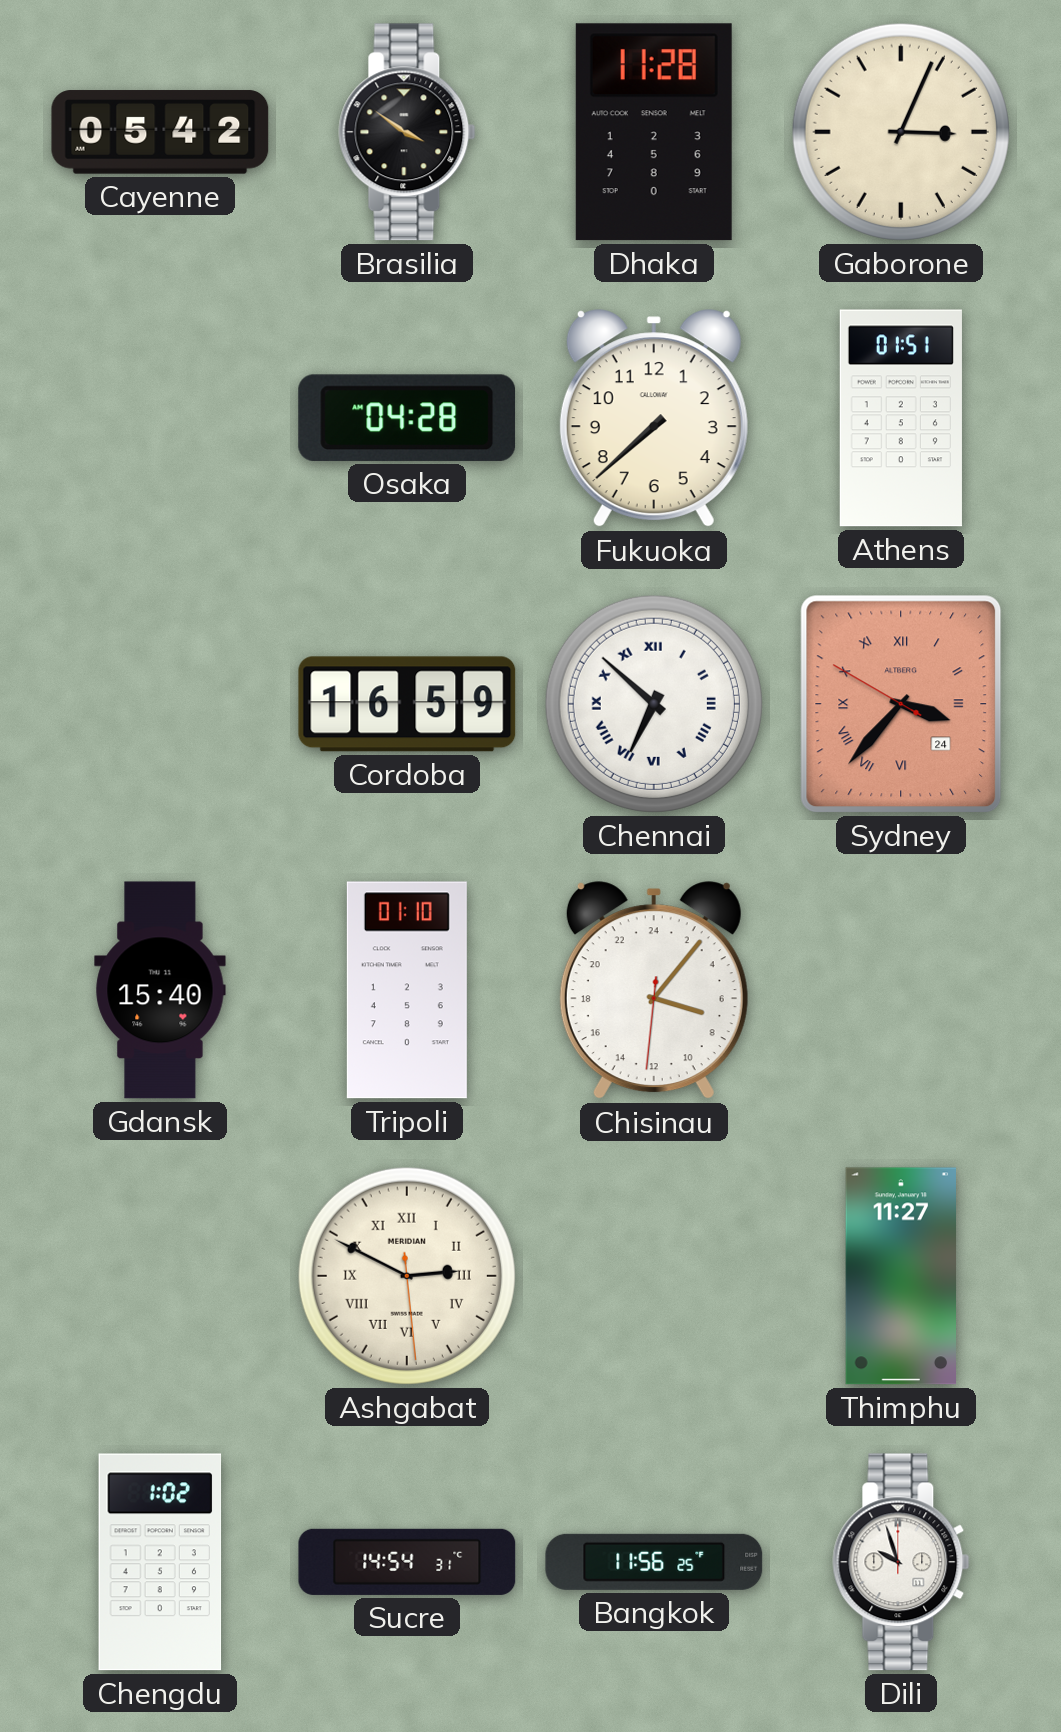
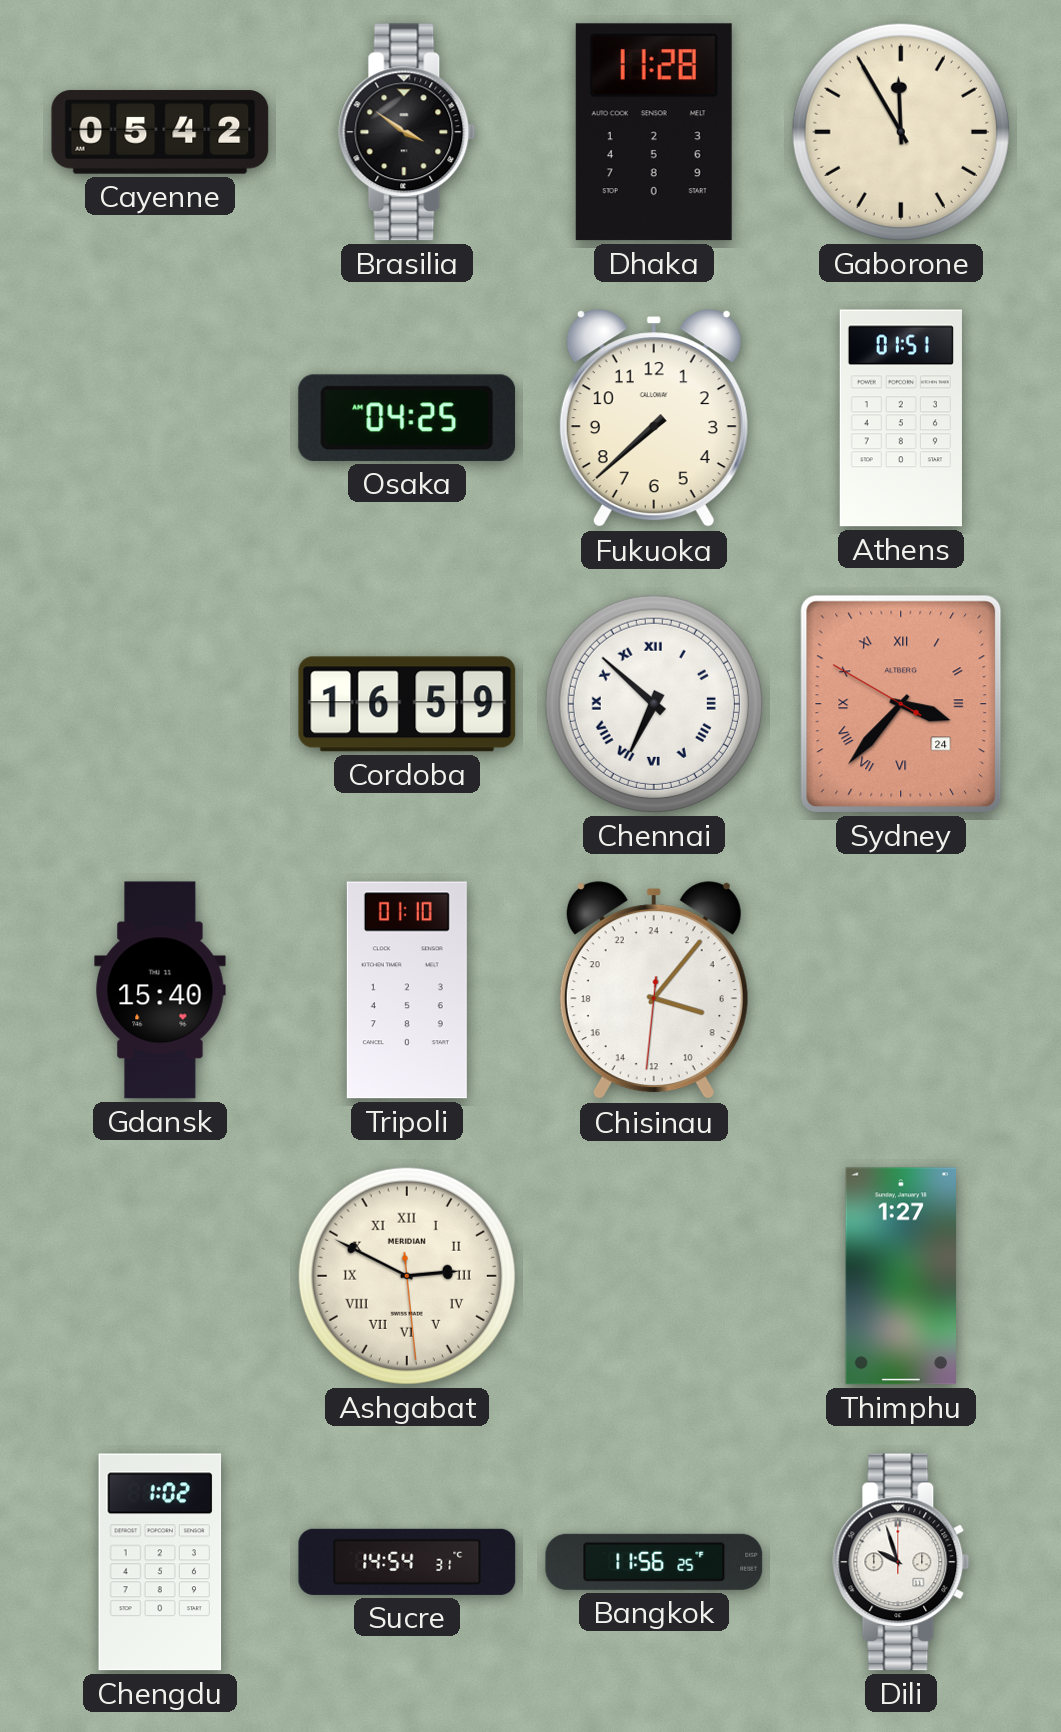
Gaborone: 3:04 -> 11:55 (901, 132)
Osaka: 04:28 -> 04:25 (407, 418)
Thimphu: 11:27 -> 1:27 (901, 1276)
